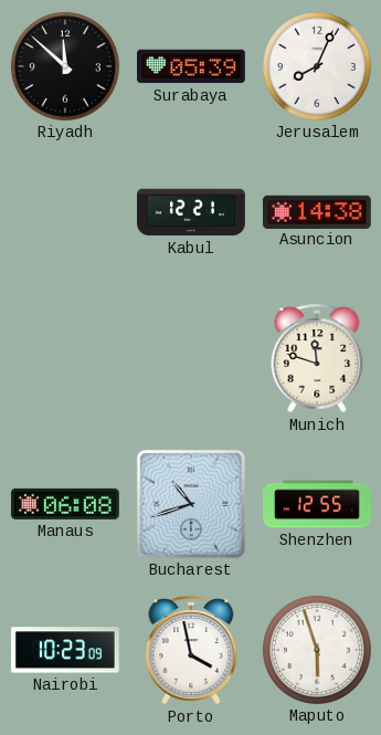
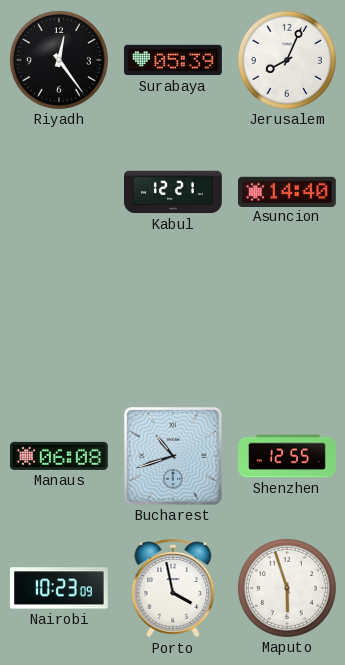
Riyadh: 11:52 -> 12:24 (59, 60)
Asuncion: 14:38 -> 14:40 (287, 191)
Munich: 11:48 -> none (317, 358)
